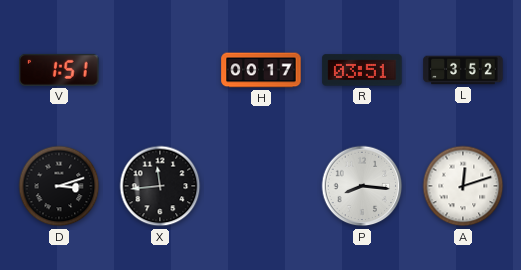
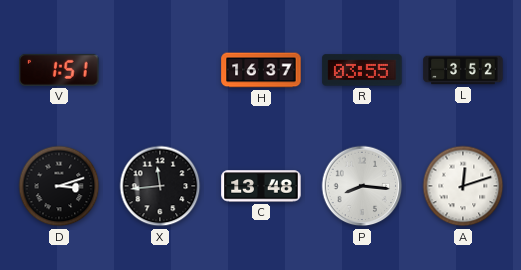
H: 00:17 -> 16:37 (261, 70)
R: 03:51 -> 03:55 (362, 70)
C: none -> 13:48 (261, 186)
